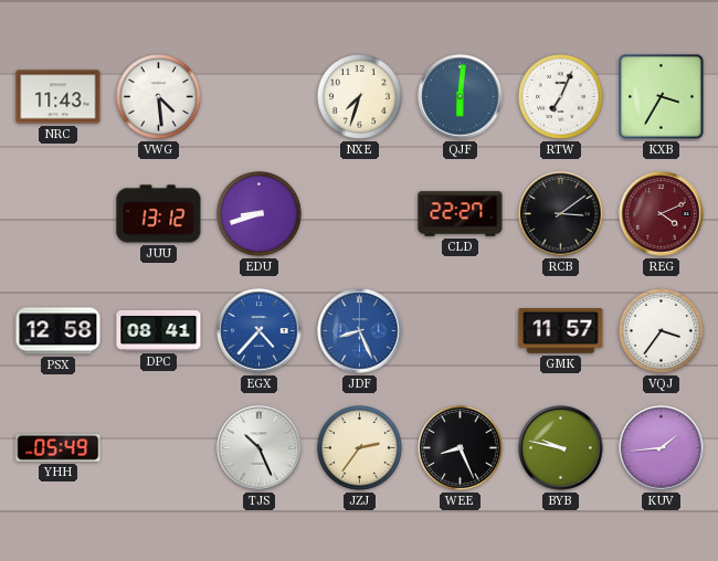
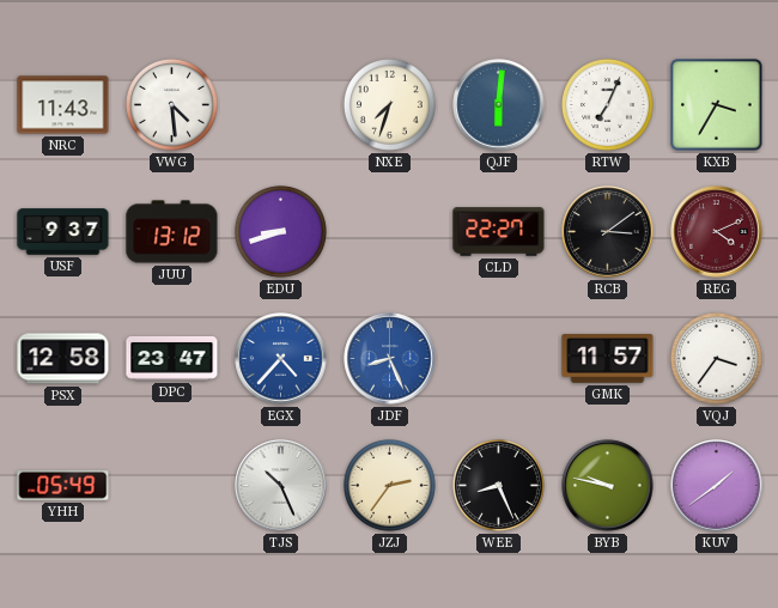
USF: none -> 9:37 (63, 232)
DPC: 08:41 -> 23:47 (172, 358)
KUV: 1:44 -> 1:39 (717, 486)
